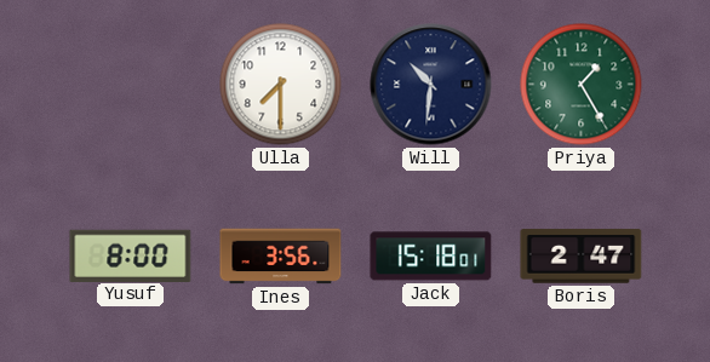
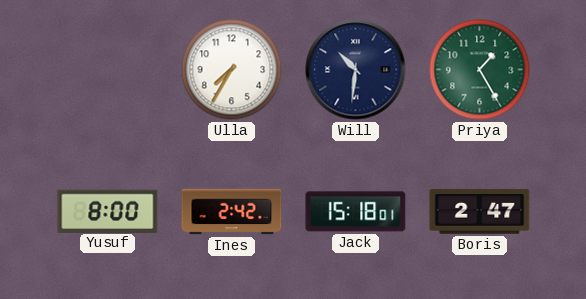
Ulla: 7:30 -> 7:35 (232, 70)
Ines: 3:56 -> 2:42 (232, 212)
